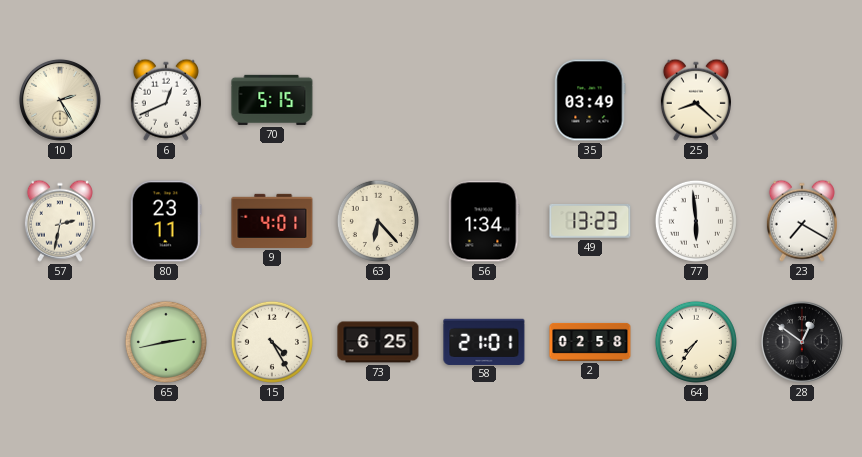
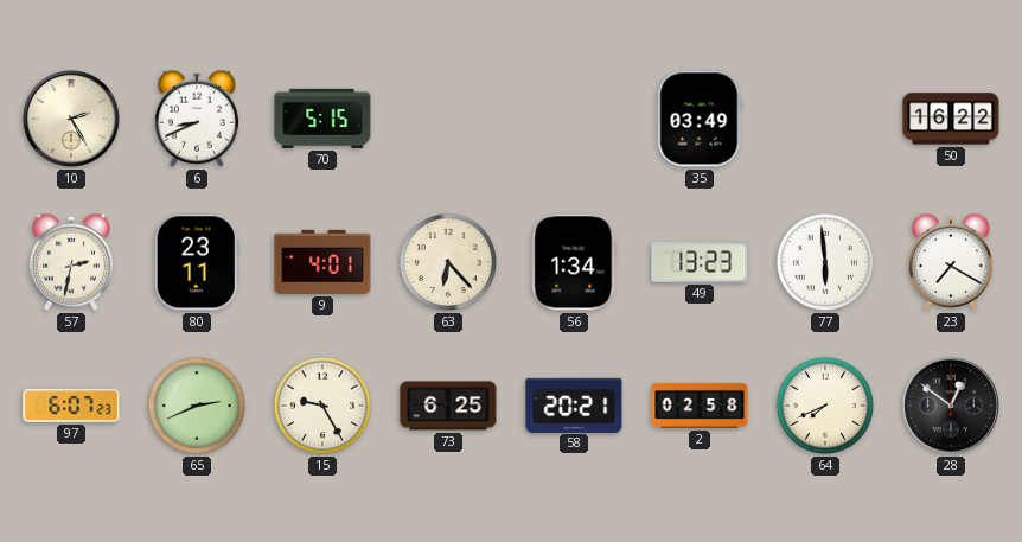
6: 12:41 -> 8:41 (197, 119)
25: 8:22 -> none (696, 100)
50: none -> 16:22 (951, 119)
97: none -> 6:07 (71, 406)
65: 2:43 -> 2:41 (197, 406)
15: 4:25 -> 9:25 (322, 406)
58: 21:01 -> 20:21 (574, 404)
64: 7:36 -> 7:41 (825, 406)
